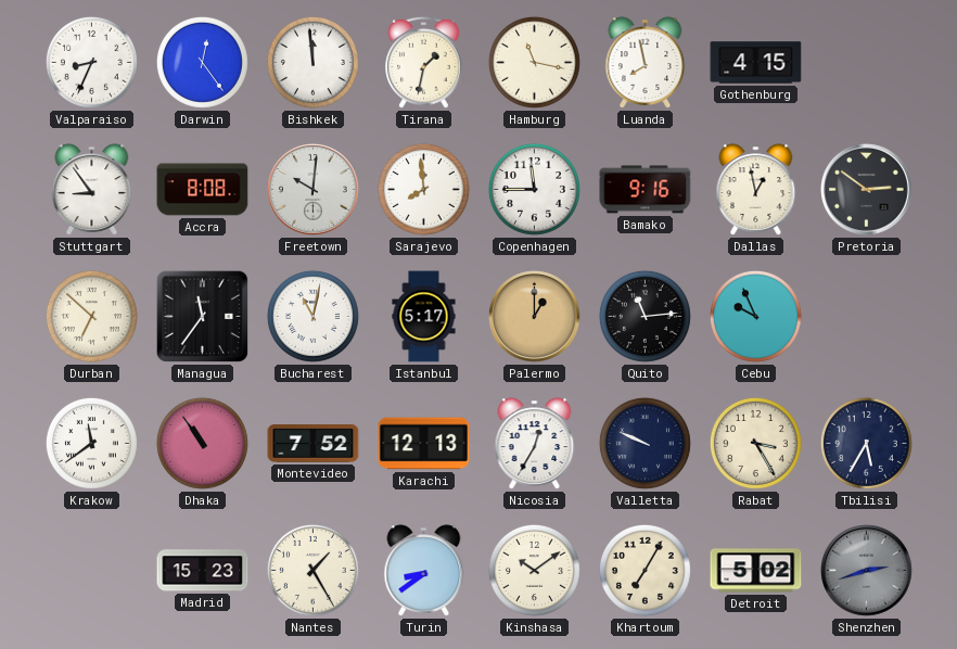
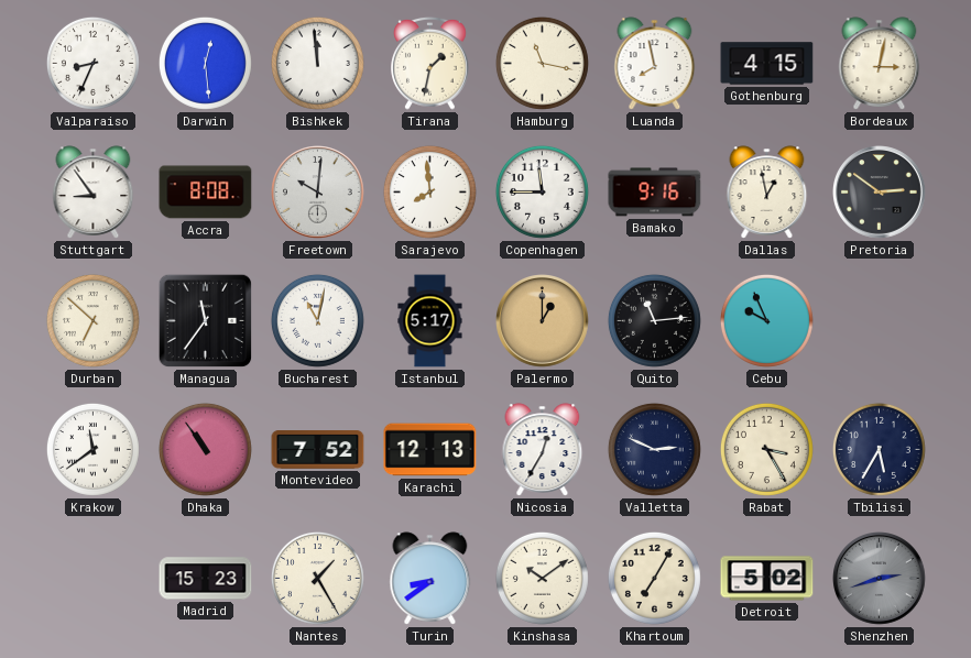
Darwin: 12:24 -> 12:29 (205, 63)
Bordeaux: none -> 3:02 (880, 64)
Valletta: 9:49 -> 2:49 (654, 449)
